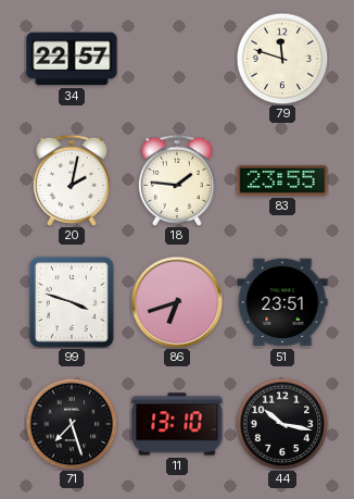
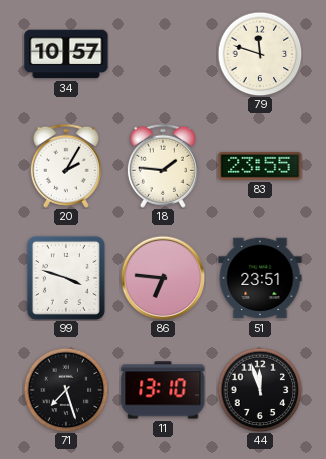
34: 22:57 -> 10:57 (66, 54)
20: 2:02 -> 2:05 (66, 166)
86: 6:42 -> 6:46 (163, 278)
44: 10:17 -> 11:57 (260, 390)
